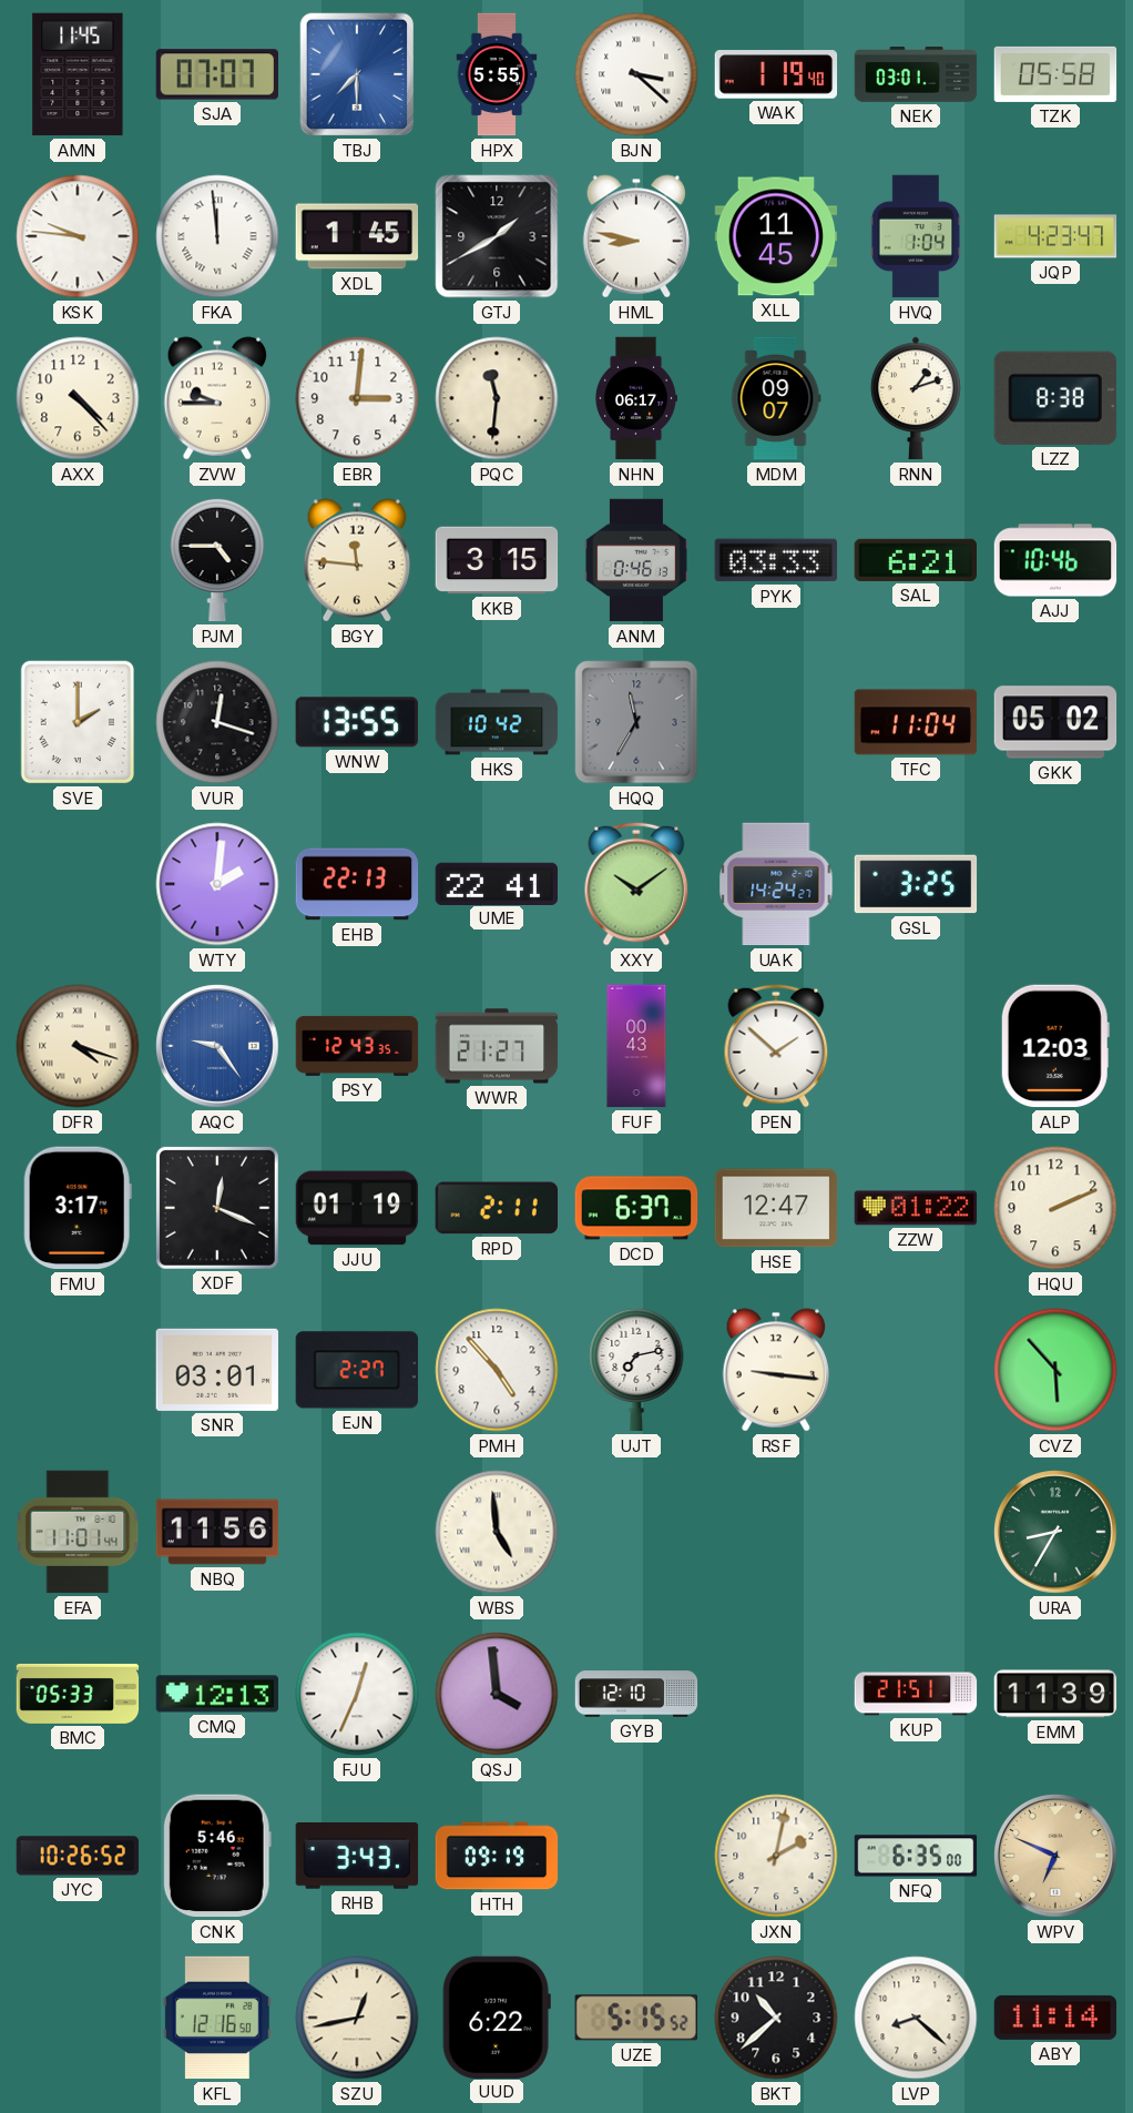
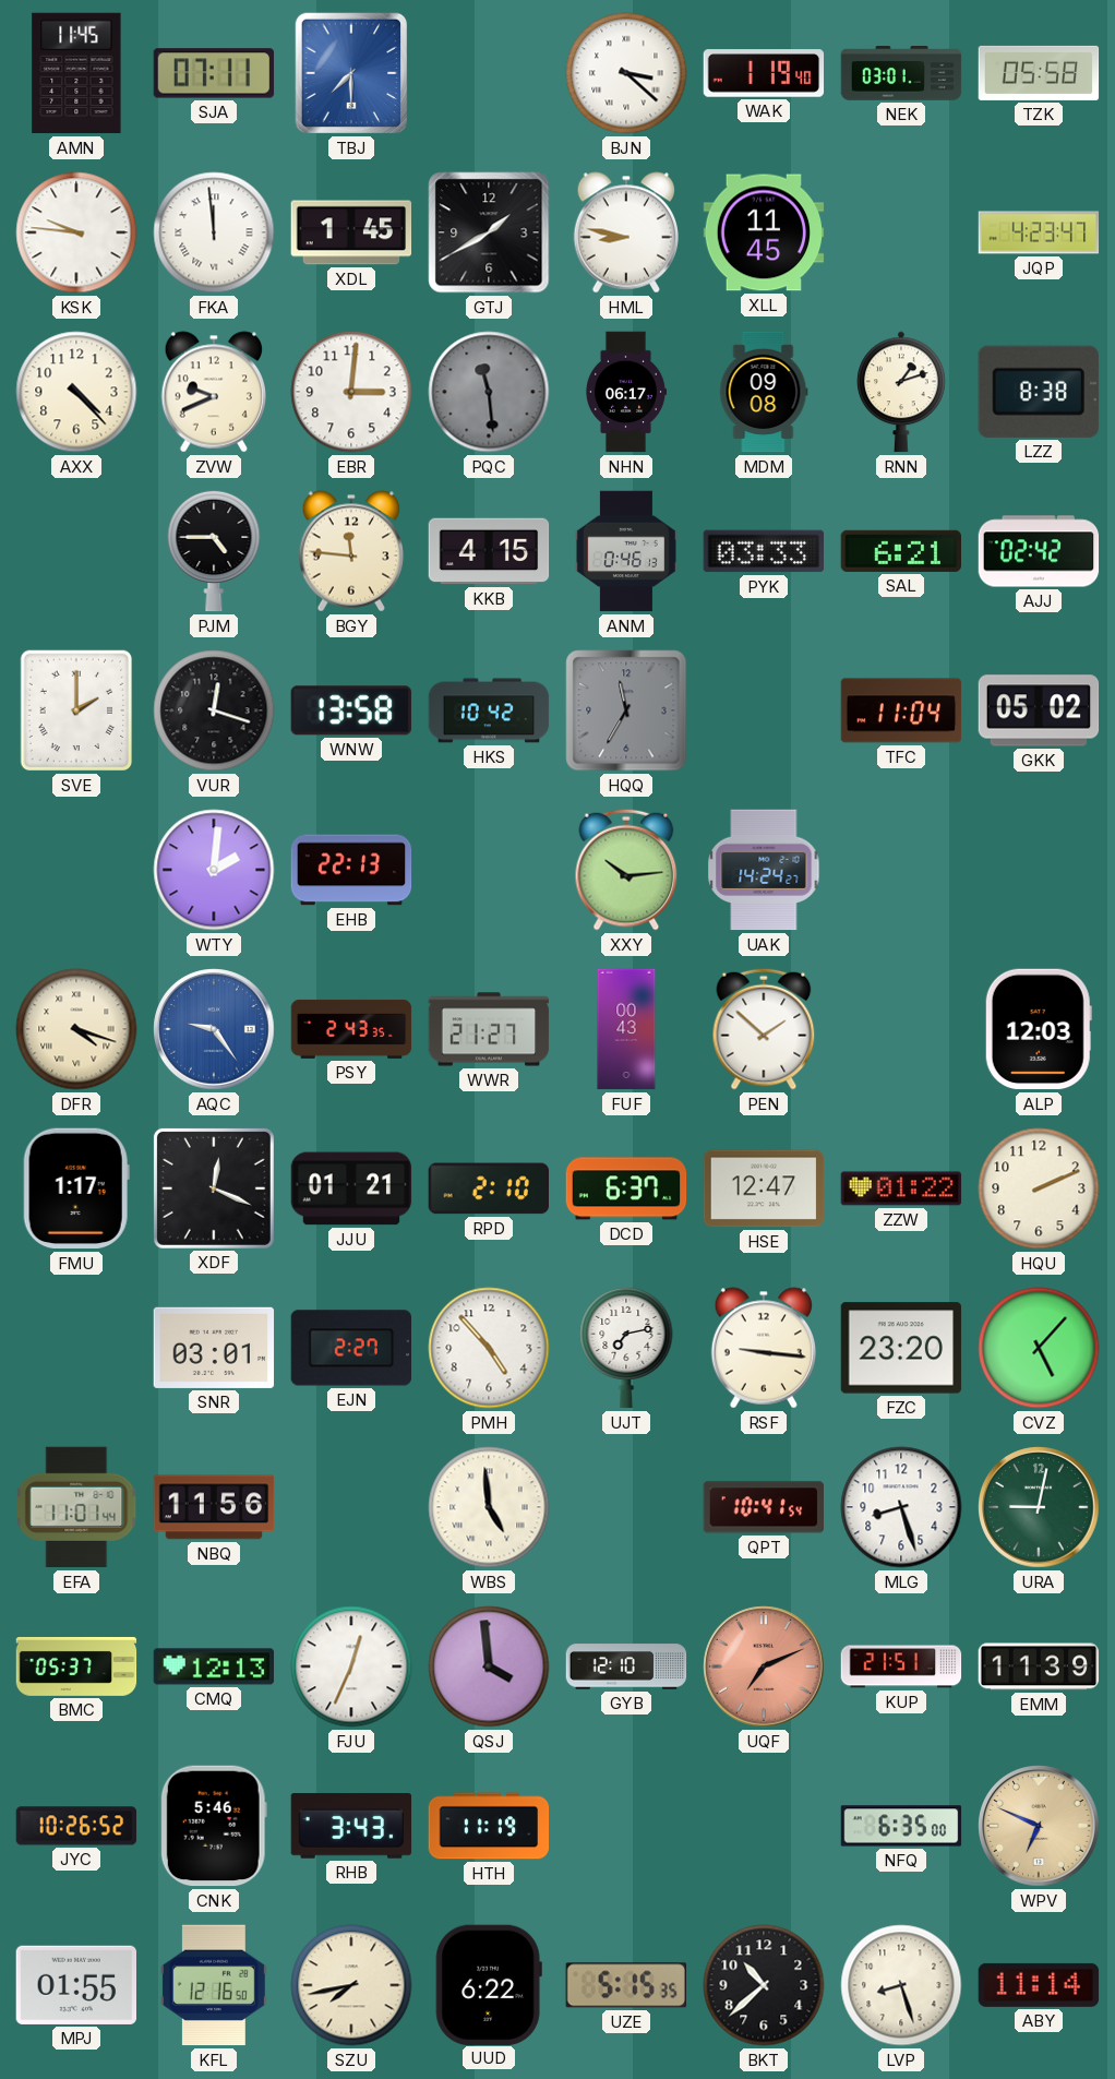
SJA: 07:07 -> 07:11 (214, 73)
HPX: 5:55 -> none (497, 74)
HVQ: 1:04 -> none (916, 236)
ZVW: 9:45 -> 9:41 (213, 392)
PQC: 11:31 -> 11:29 (489, 392)
PQC dial: cream -> grey (489, 392)
MDM: 09:07 -> 09:08 (764, 392)
KKB: 3:15 -> 4:15 (489, 551)
AJJ: 10:46 -> 02:42 (1039, 551)
WNW: 13:55 -> 13:58 (351, 710)
UME: 22:41 -> none (497, 883)
XXY: 10:09 -> 10:14 (626, 870)
GSL: 3:25 -> none (916, 884)
PSY: 12:43 -> 2:43 (351, 1029)
FMU: 3:17 -> 1:17 (76, 1188)
JJU: 01:19 -> 01:21 (351, 1188)
RPD: 2:11 -> 2:10 (488, 1188)
FZC: none -> 23:20 (901, 1348)
CVZ: 5:53 -> 5:07 (1039, 1348)
QPT: none -> 10:41 (763, 1507)
MLG: none -> 8:27 (901, 1507)
URA: 8:35 -> 9:02 (1039, 1507)
BMC: 05:33 -> 05:37 (76, 1666)
UQF: none -> 7:11 (764, 1666)
HTH: 09:19 -> 11:19 (489, 1826)
JXN: 2:02 -> none (776, 1856)
MPJ: none -> 01:55 (76, 1985)
SZU: 12:43 -> 7:43 (351, 1985)
UZE: 5:15:52 -> 5:15:35 (626, 1985)
LVP: 8:22 -> 8:27 (901, 1985)
